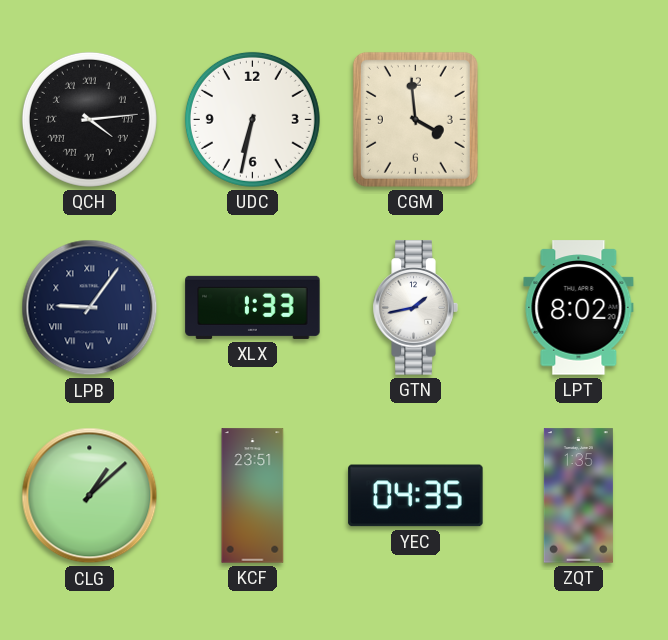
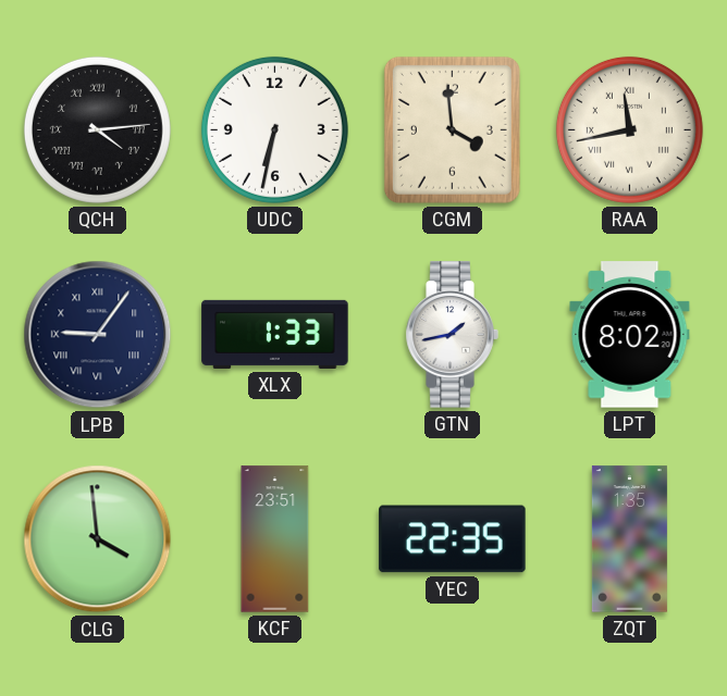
RAA: none -> 11:43 (629, 129)
CLG: 1:08 -> 3:59 (98, 539)
YEC: 04:35 -> 22:35 (453, 539)
